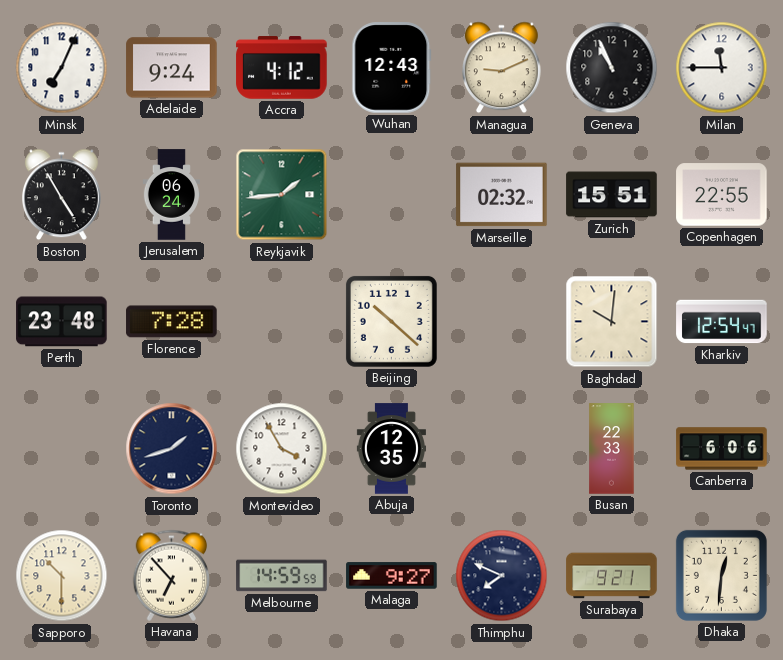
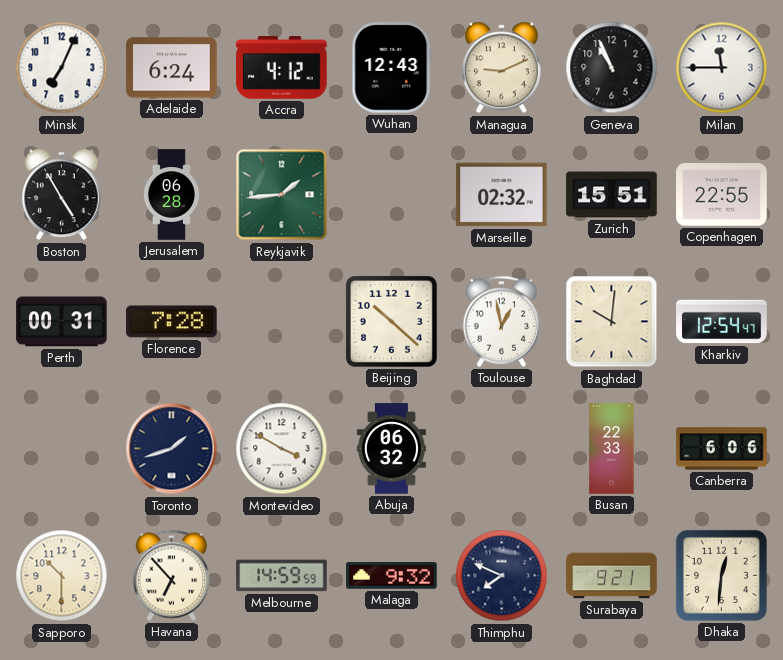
Adelaide: 9:24 -> 6:24 (172, 68)
Jerusalem: 06:24 -> 06:28 (171, 195)
Perth: 23:48 -> 00:31 (62, 322)
Toulouse: none -> 12:58 (502, 321)
Montevideo: 3:55 -> 3:50 (282, 449)
Abuja: 12:35 -> 06:32 (391, 449)
Malaga: 9:27 -> 9:32 (392, 576)
